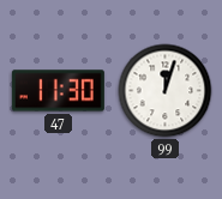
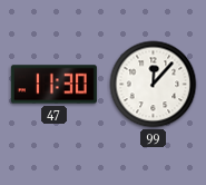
99: 12:03 -> 12:07 (154, 85)
